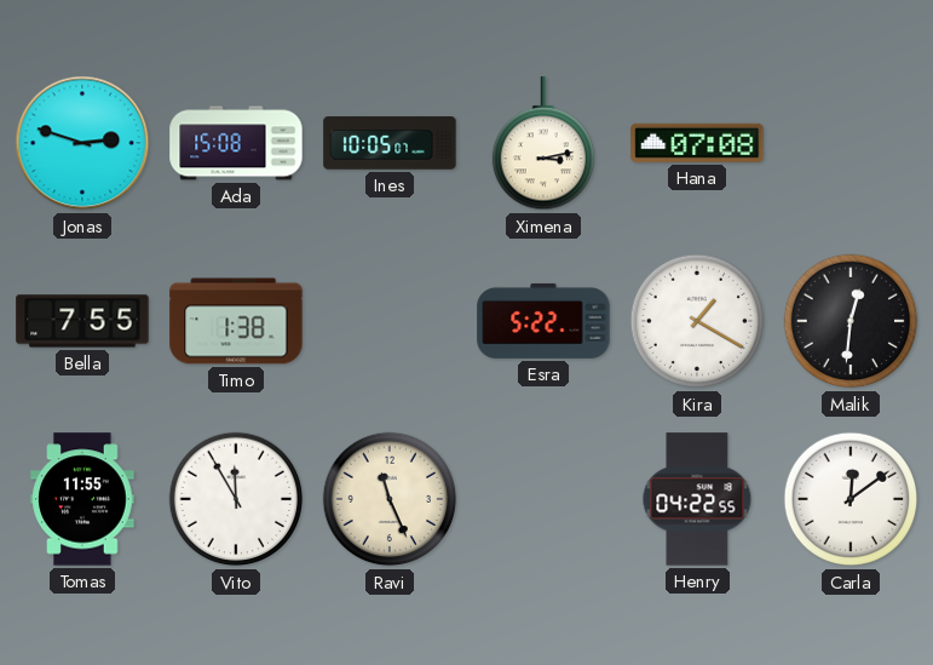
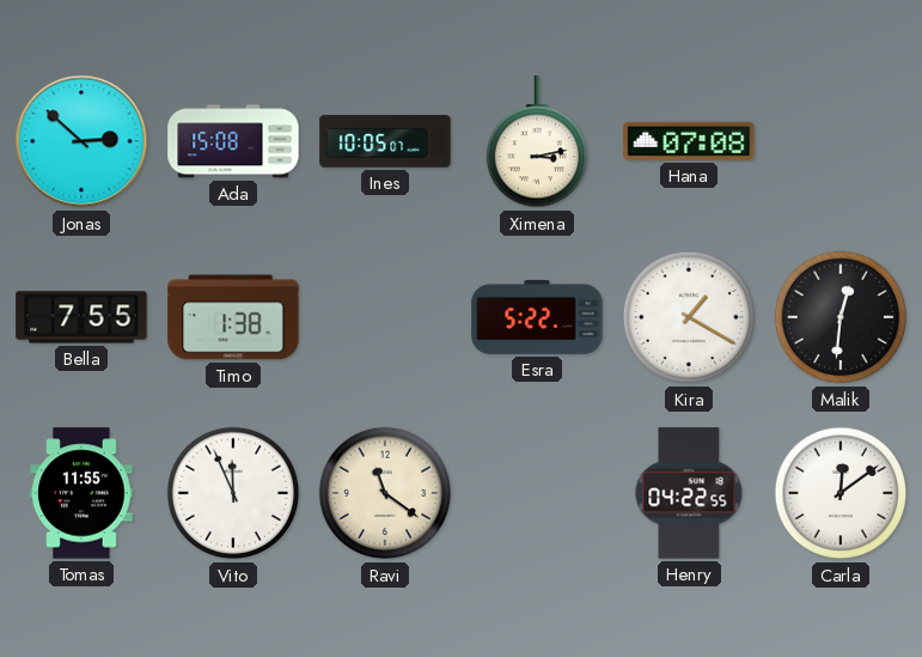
Jonas: 2:48 -> 2:52 (81, 141)
Vito: 11:55 -> 11:56 (233, 493)
Ravi: 11:26 -> 11:21 (385, 493)
